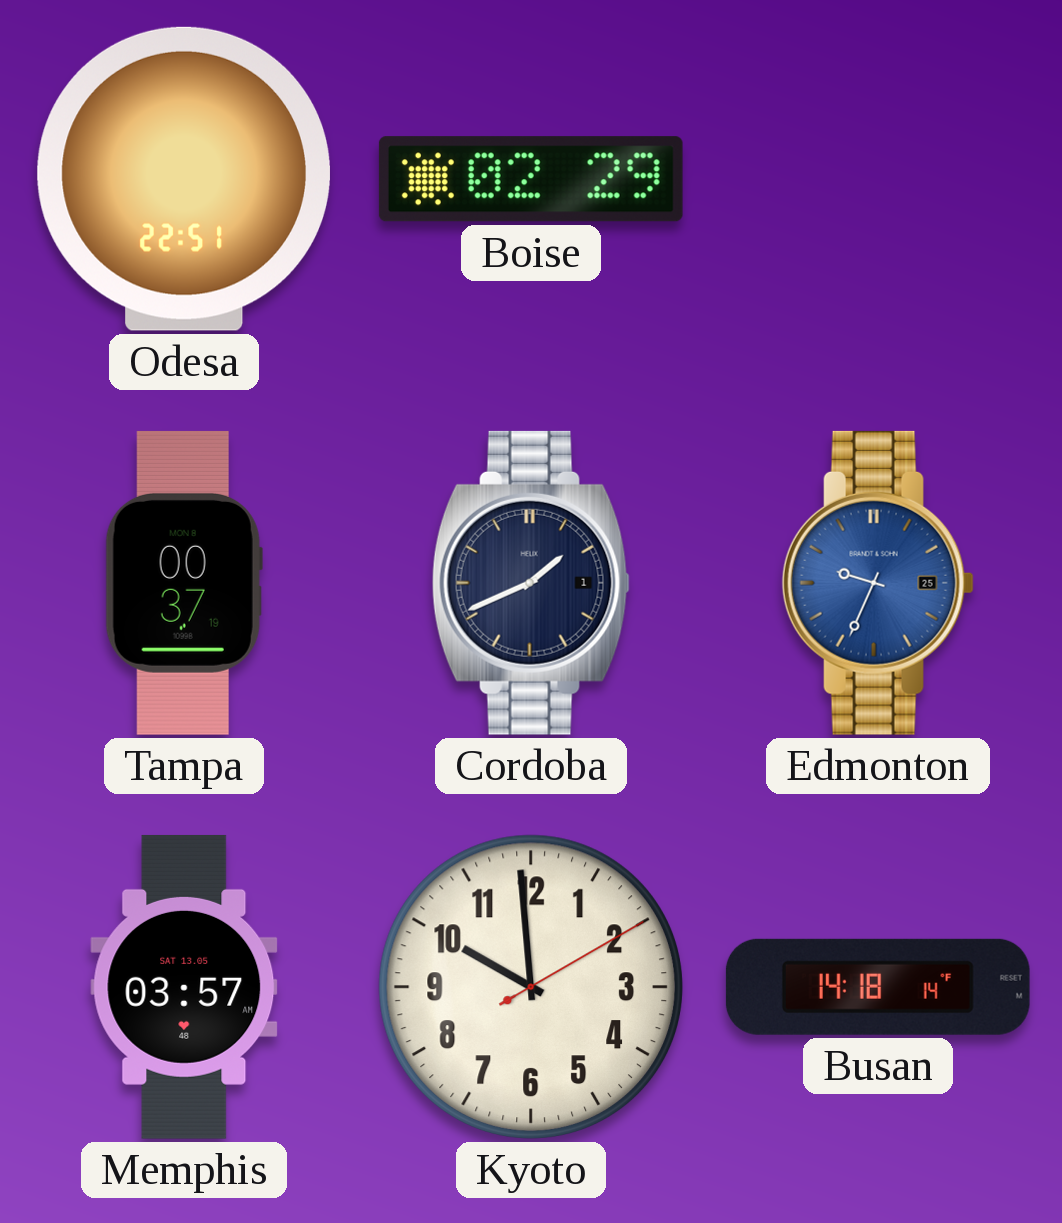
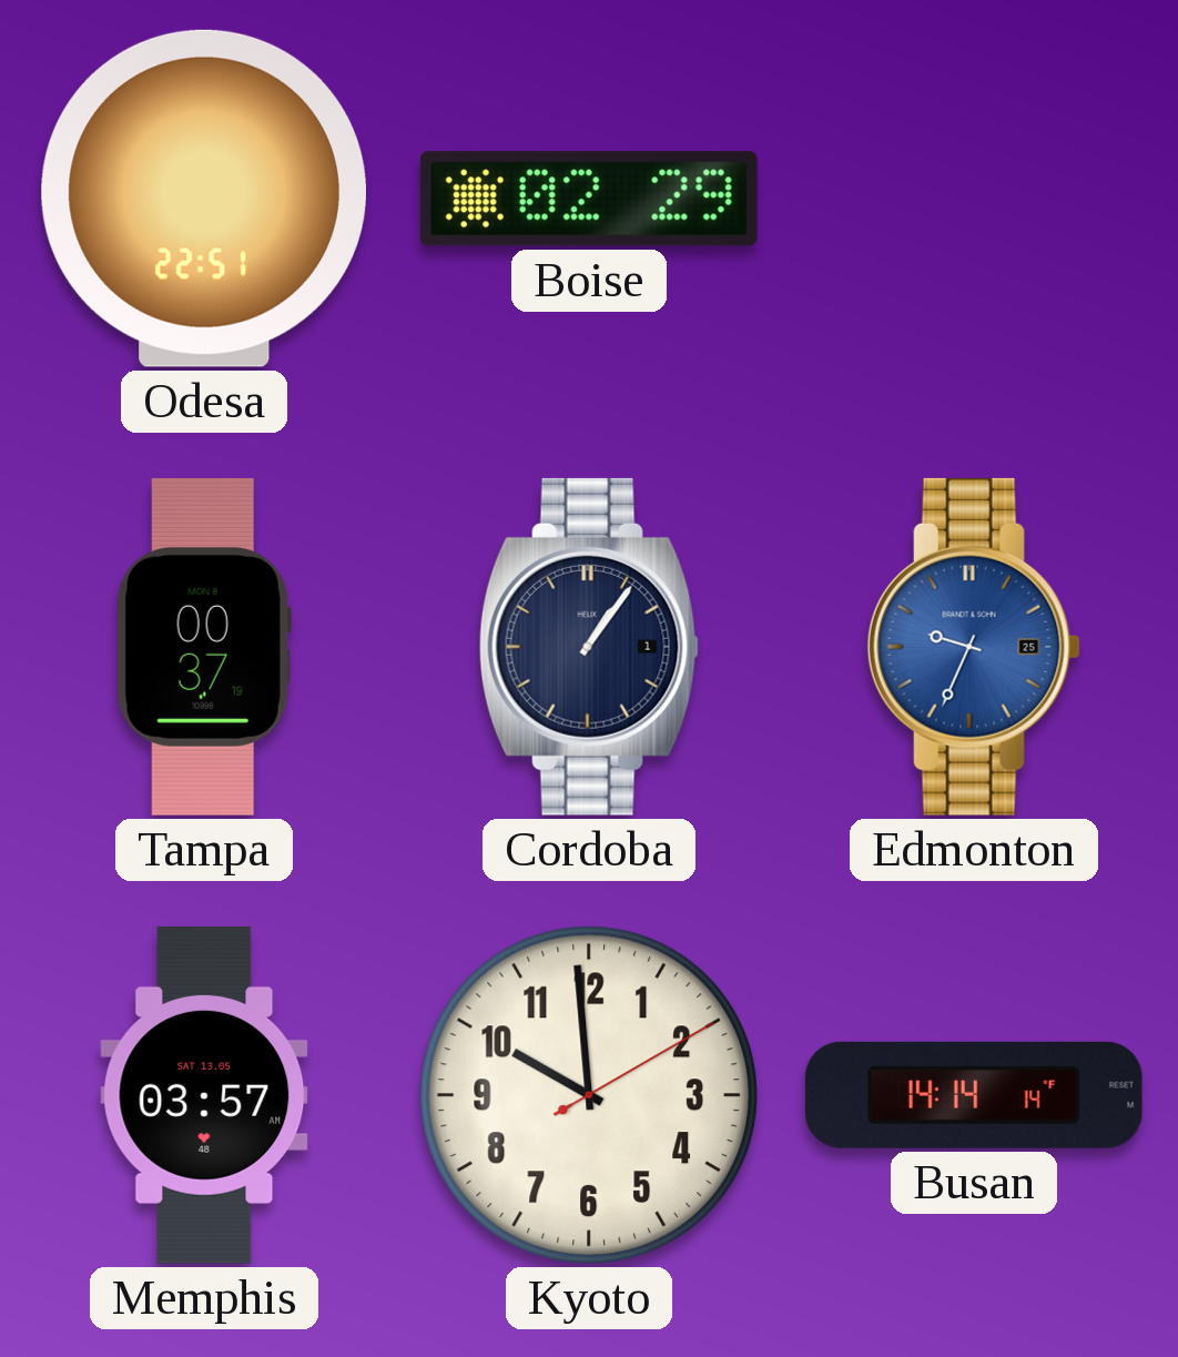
Cordoba: 1:41 -> 1:06 (589, 647)
Busan: 14:18 -> 14:14 (974, 1095)
